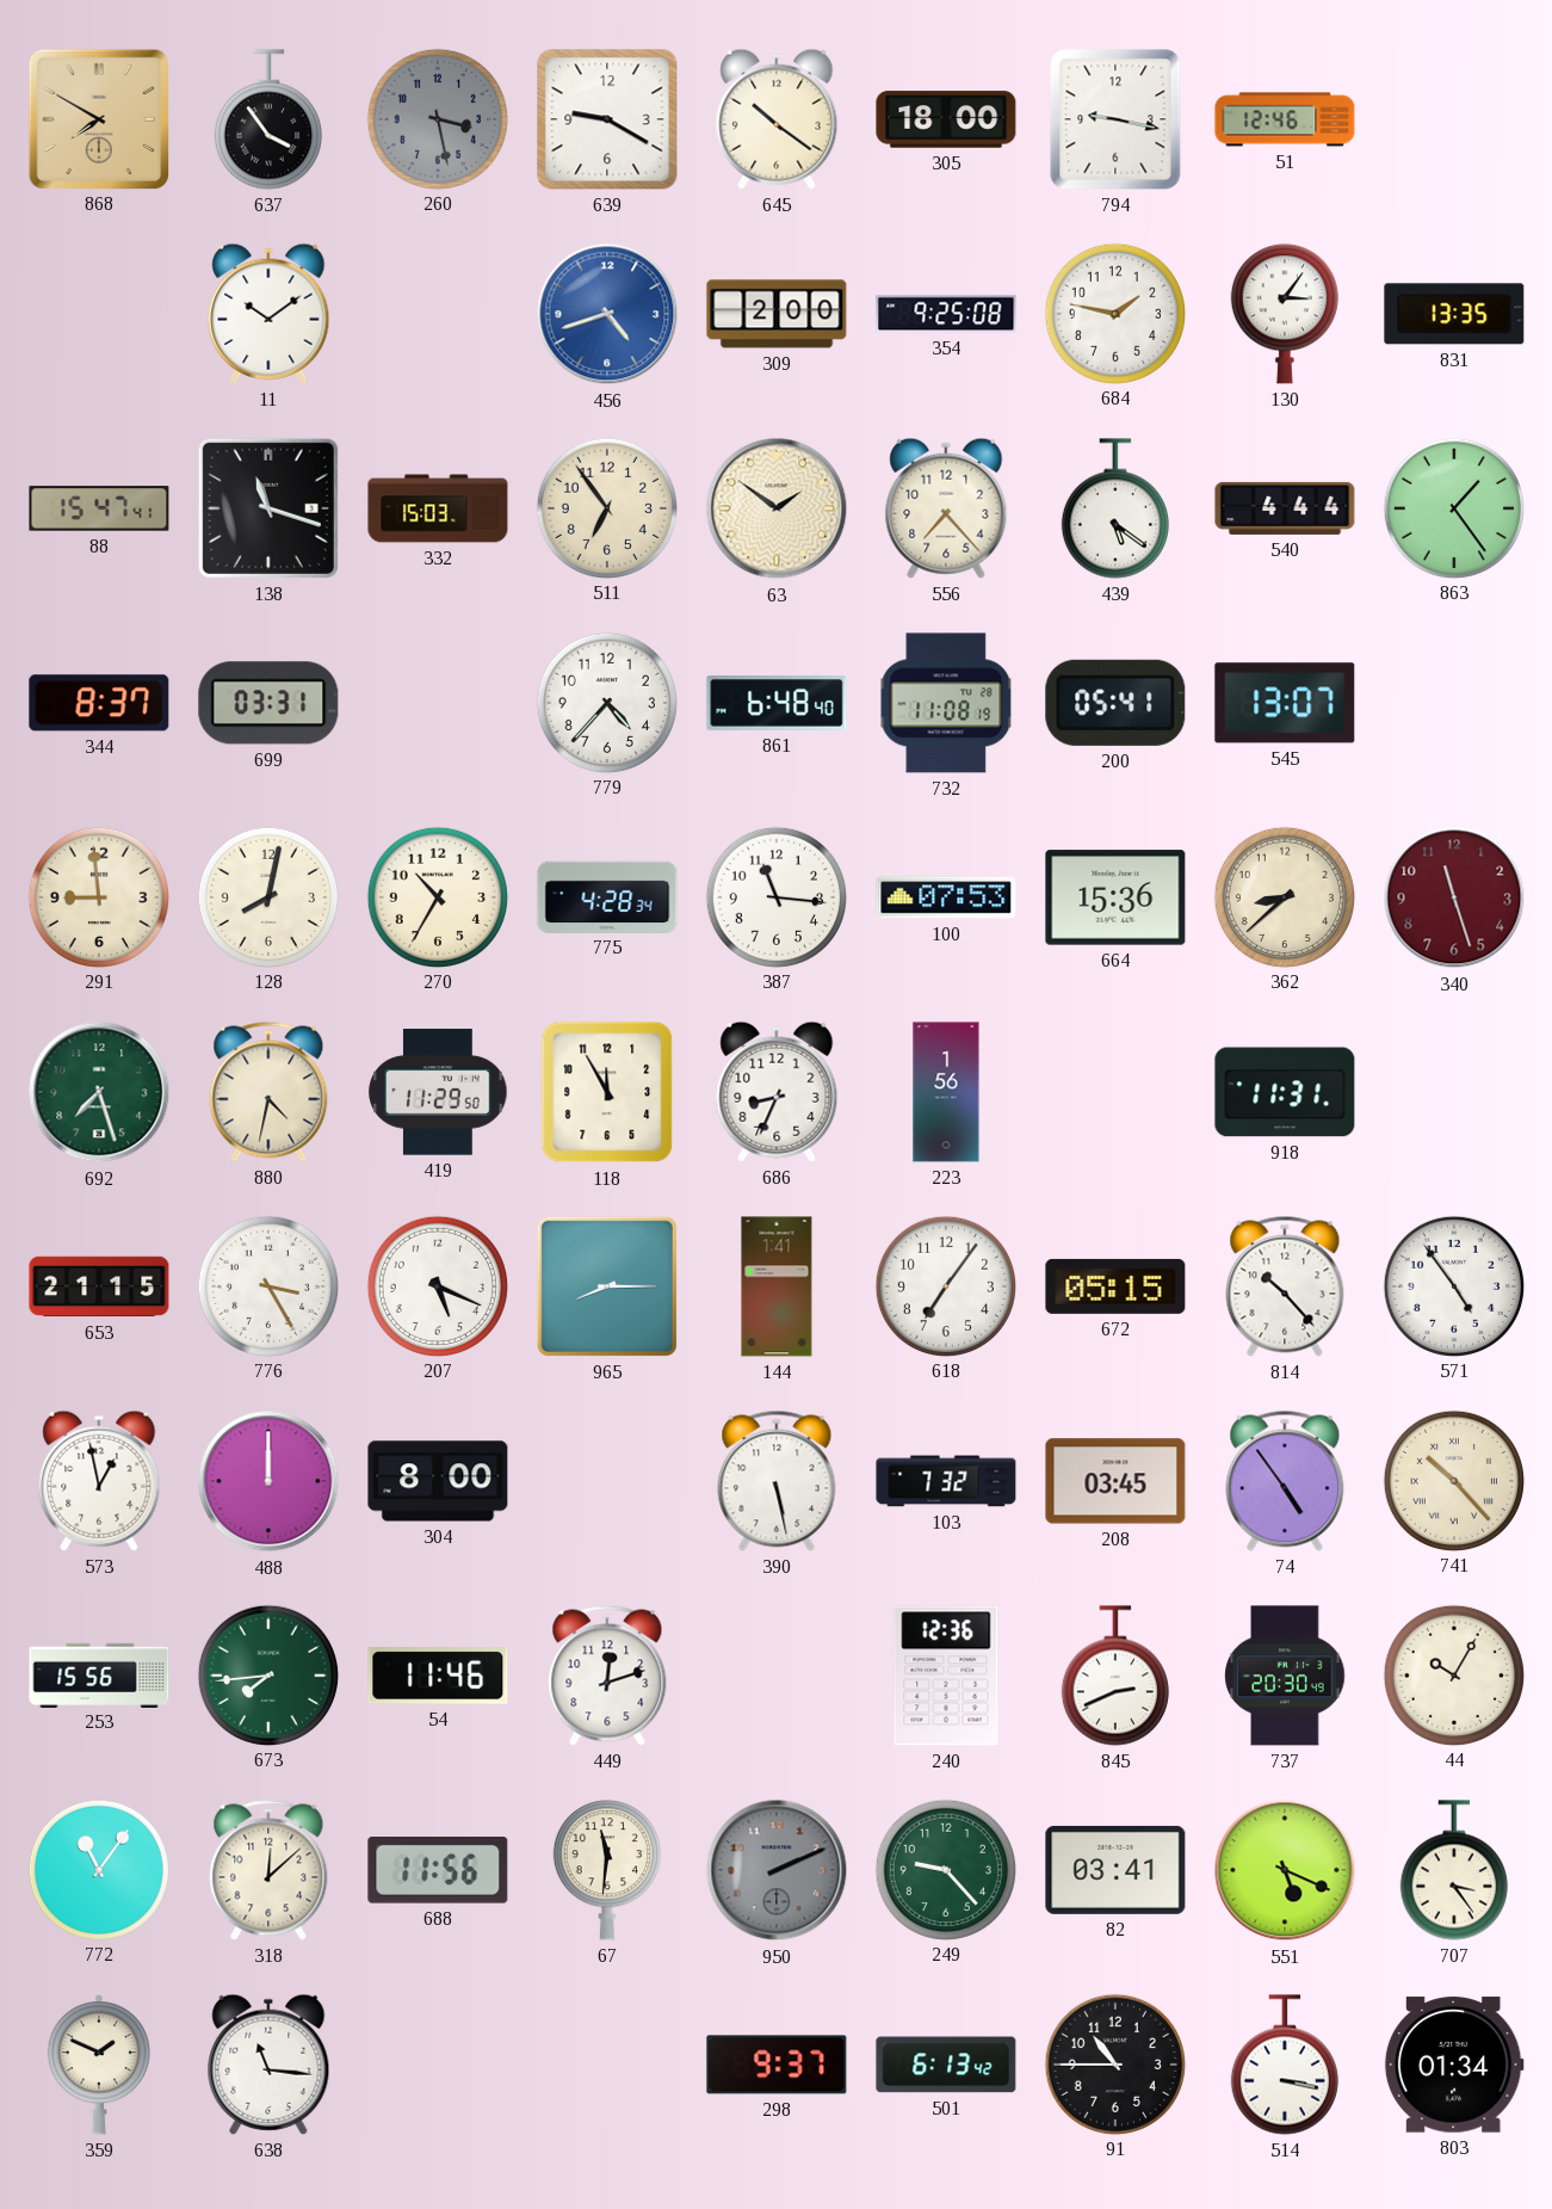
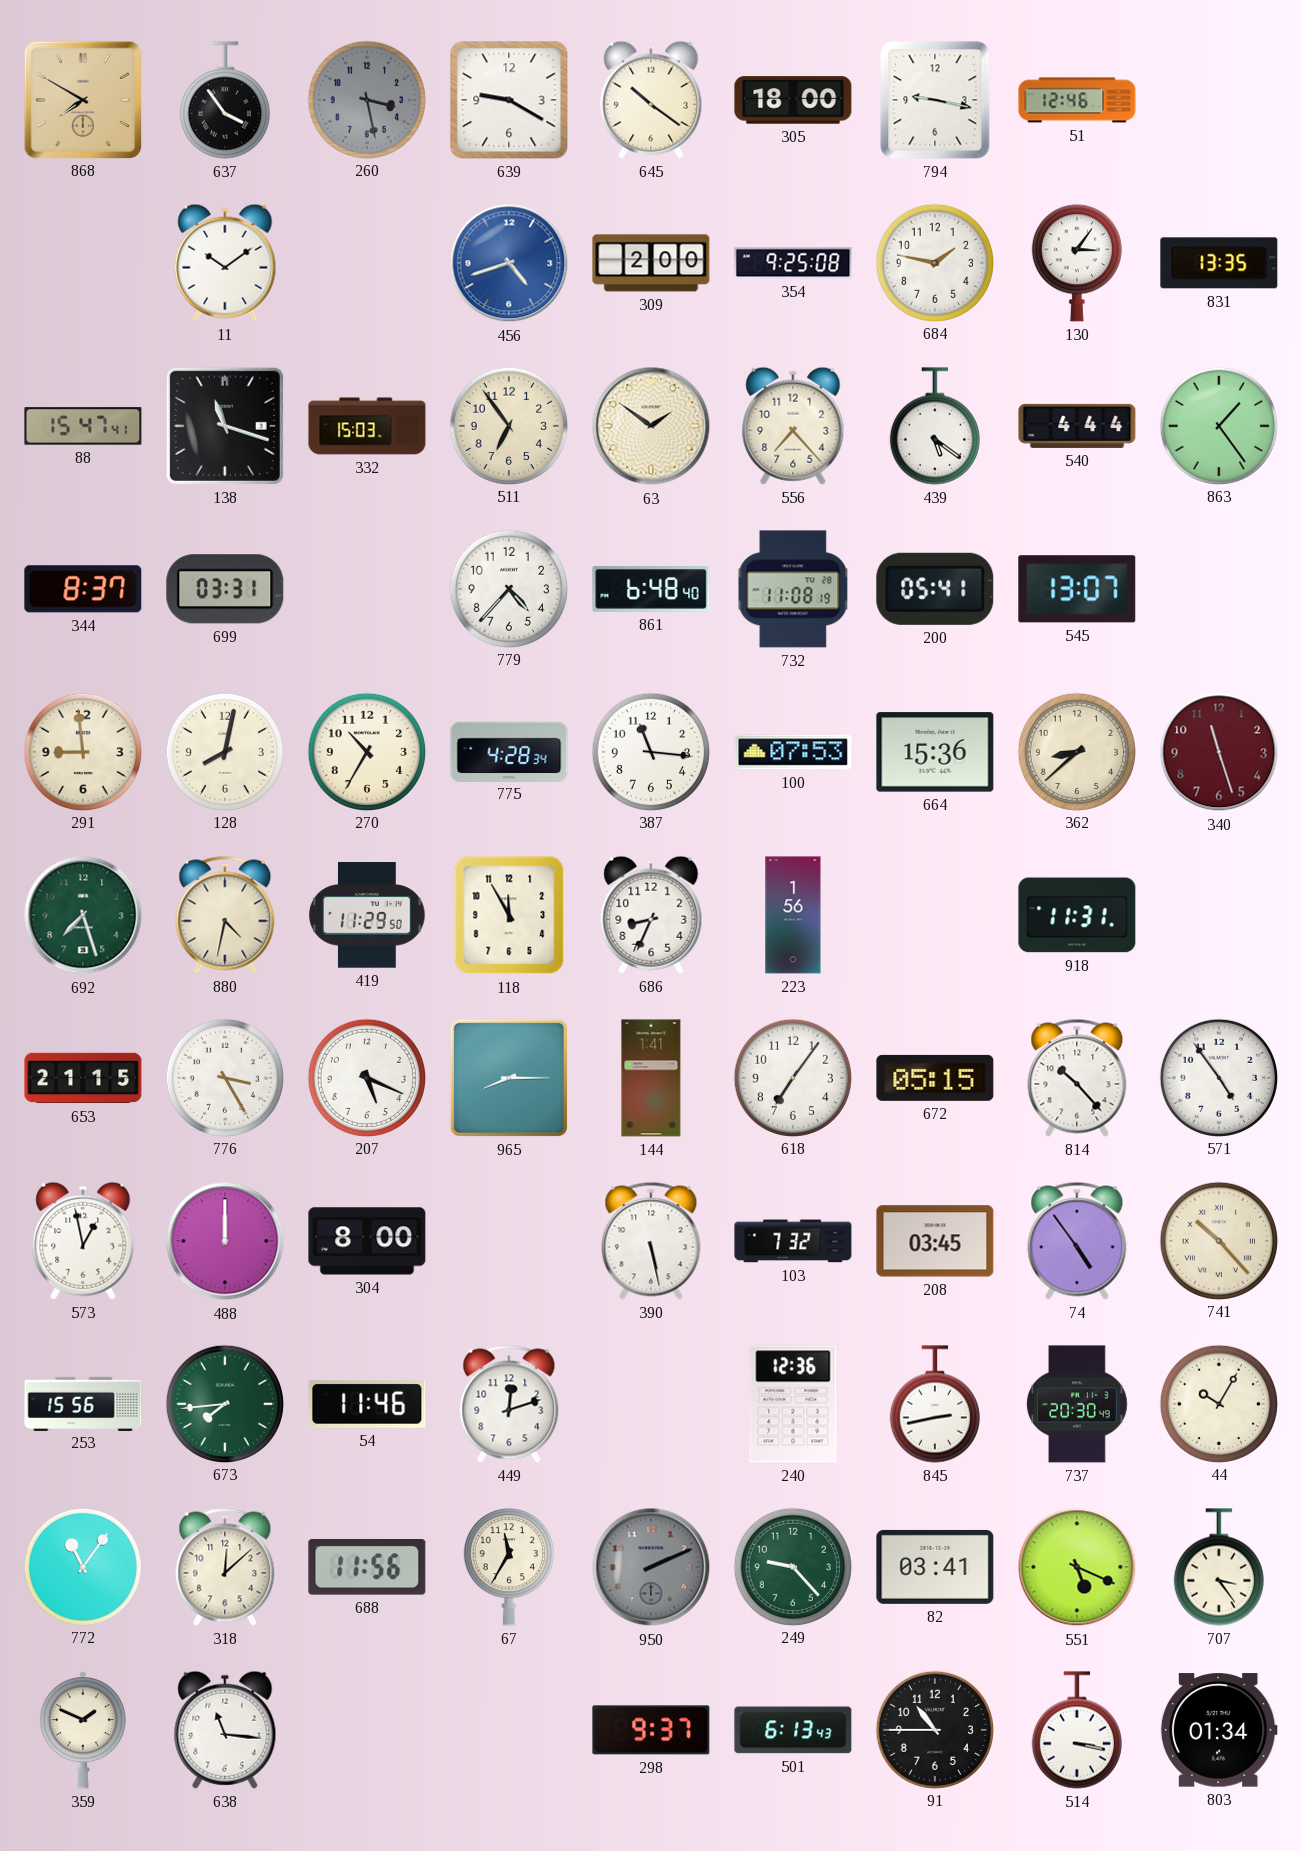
845: 2:41 -> 2:43 (935, 1404)
67: 11:31 -> 11:35 (509, 1567)
501: 6:13:42 -> 6:13:43 (793, 1730)
